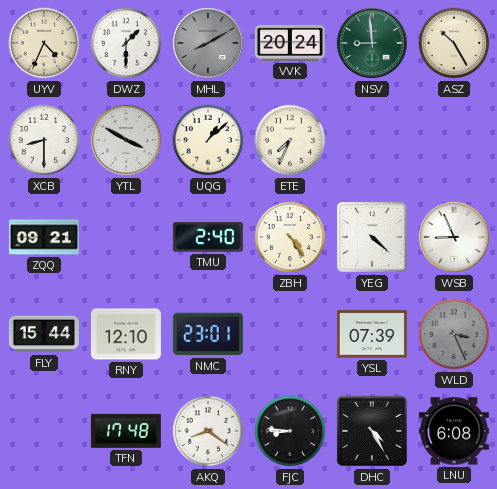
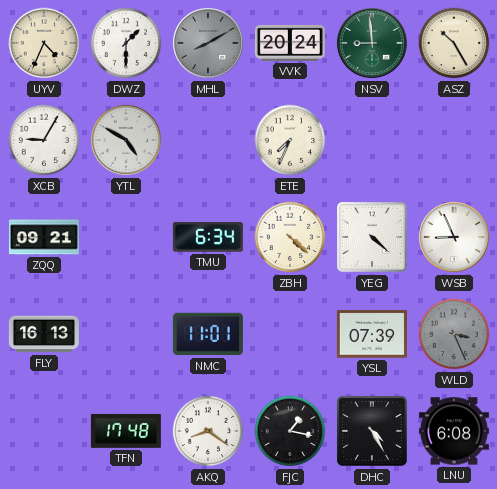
XCB: 8:30 -> 9:05 (44, 140)
YTL: 3:50 -> 4:50 (126, 140)
UQG: 1:08 -> none (208, 140)
TMU: 2:40 -> 6:34 (208, 237)
ZBH: 4:24 -> 4:22 (290, 237)
FLY: 15:44 -> 16:13 (44, 334)
RNY: 12:10 -> none (126, 334)
NMC: 23:01 -> 11:01 (208, 334)
FJC: 8:46 -> 1:17 (290, 431)
